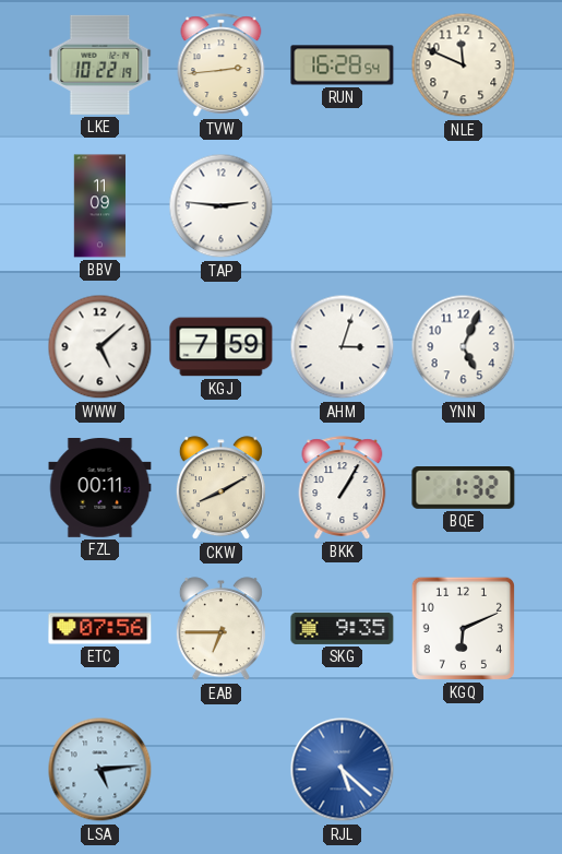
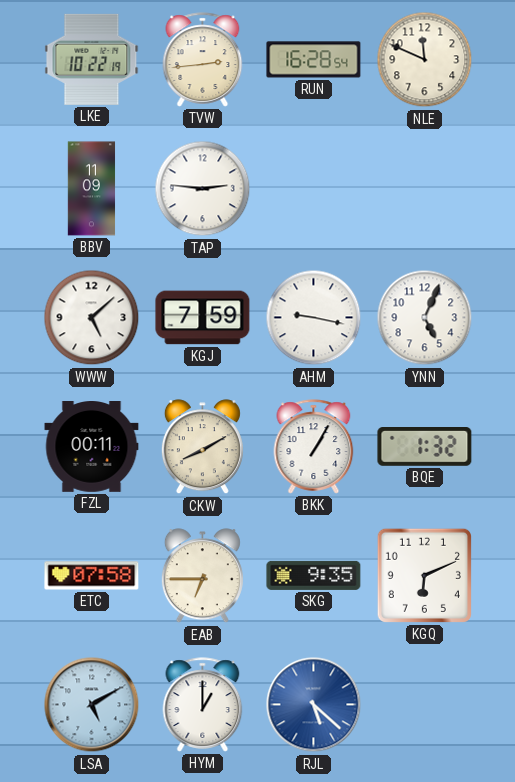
AHM: 3:03 -> 9:17 (314, 318)
ETC: 07:56 -> 07:58 (92, 576)
LSA: 5:14 -> 5:10 (92, 705)
HYM: none -> 1:00 (203, 705)
